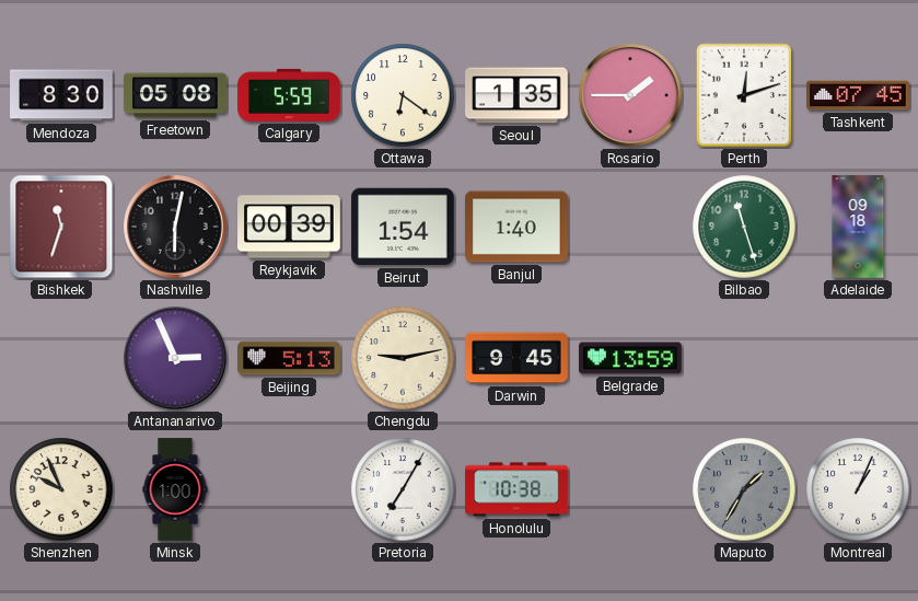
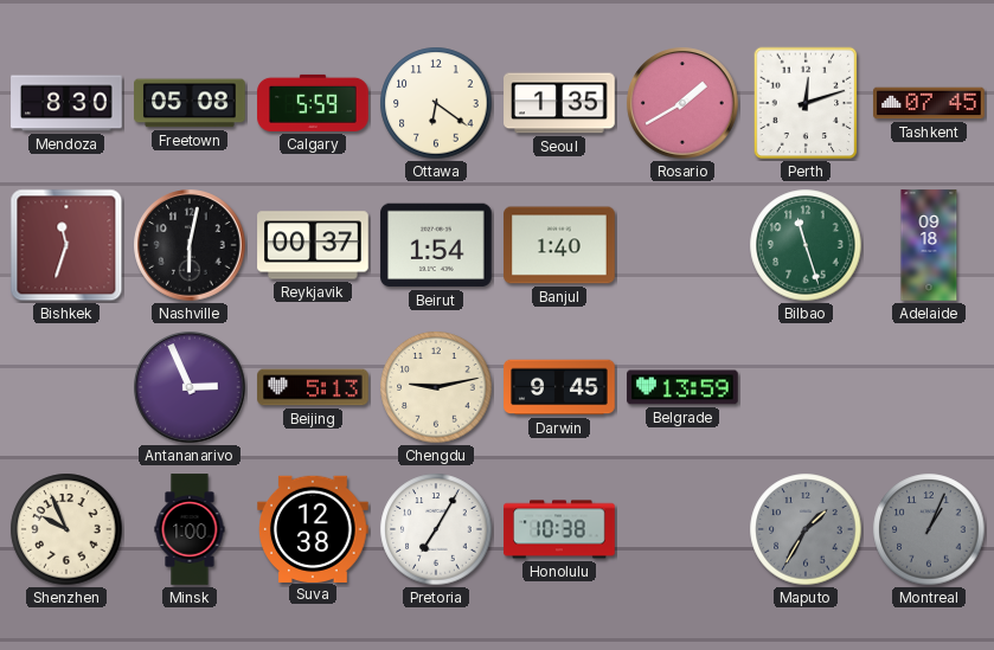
Rosario: 1:45 -> 1:40 (682, 103)
Reykjavik: 00:39 -> 00:37 (313, 245)
Suva: none -> 12:38 (313, 528)
Montreal dial: white -> grey (929, 529)
